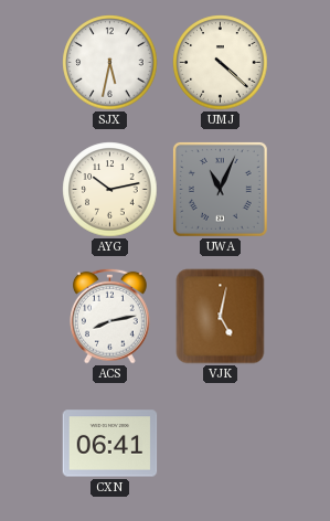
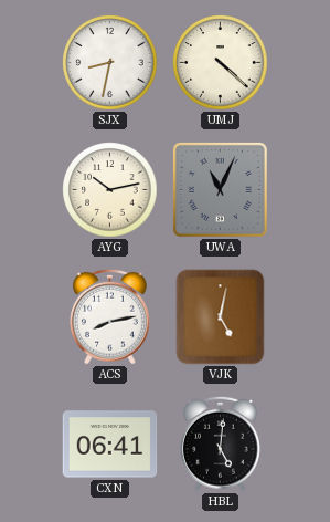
SJX: 5:32 -> 8:32 (110, 63)
HBL: none -> 5:01 (221, 443)
